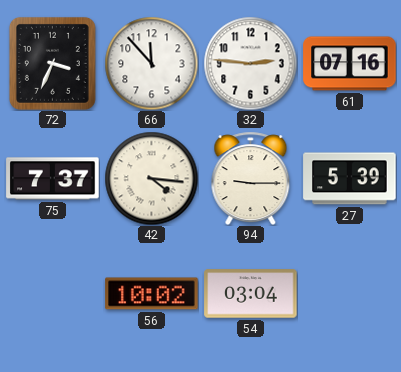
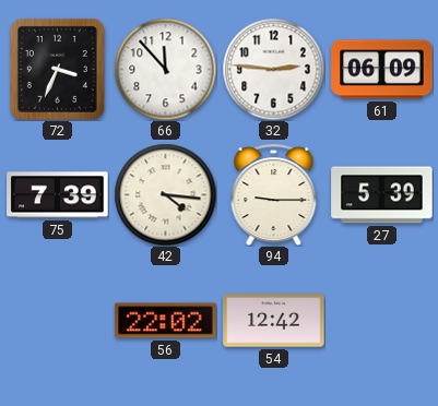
61: 07:16 -> 06:09 (382, 70)
75: 7:37 -> 7:39 (58, 195)
56: 10:02 -> 22:02 (166, 321)
54: 03:04 -> 12:42 (274, 321)
